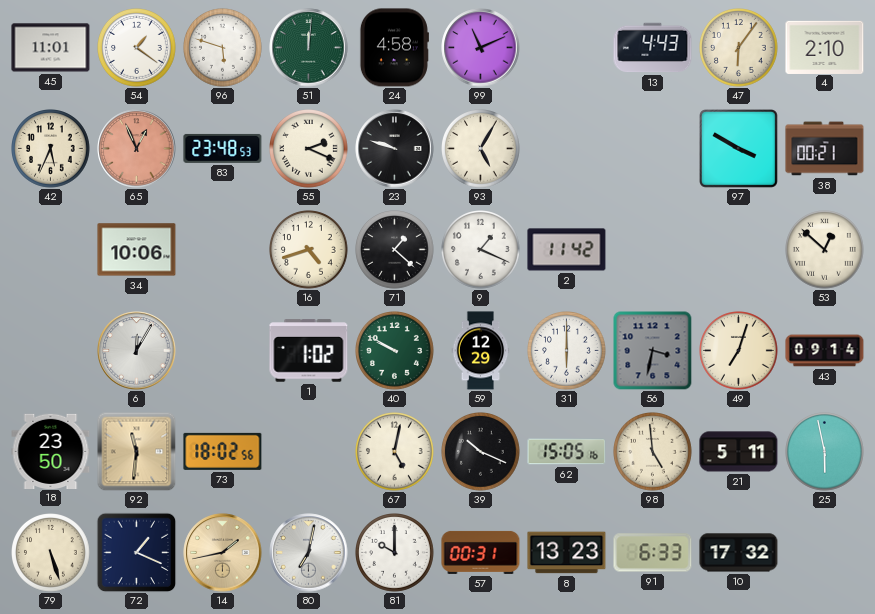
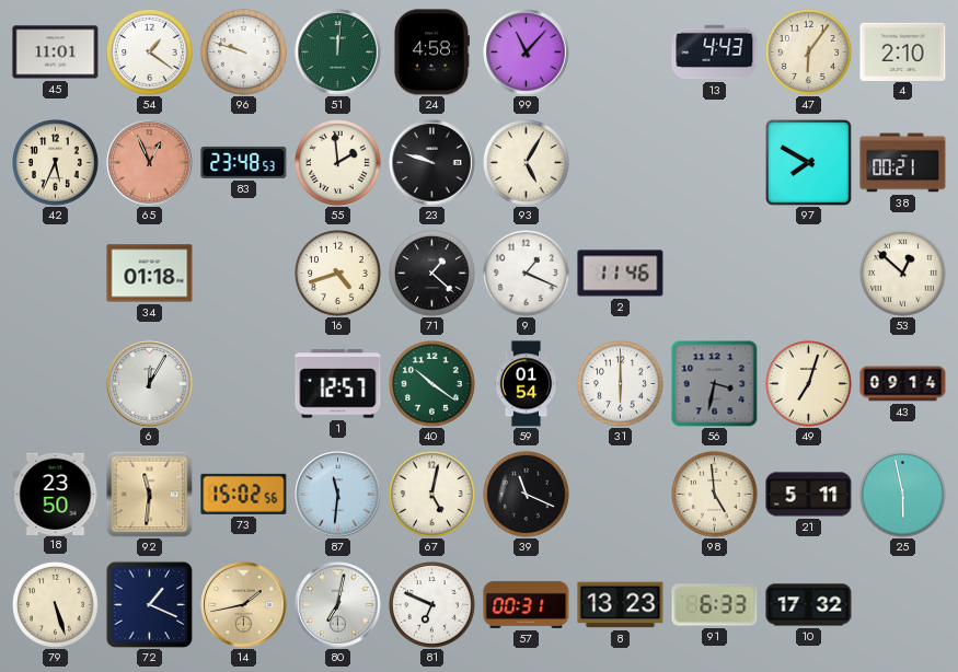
96: 5:48 -> 9:48 (244, 53)
99: 11:11 -> 11:07 (527, 53)
55: 2:19 -> 1:59 (338, 163)
97: 3:50 -> 7:50 (809, 163)
34: 10:06 -> 01:18 (150, 274)
2: 11:42 -> 11:46 (621, 274)
1: 1:02 -> 12:57 (338, 384)
40: 9:50 -> 10:21 (432, 384)
59: 12:29 -> 01:54 (527, 384)
73: 18:02 -> 15:02 (244, 494)
87: none -> 11:31 (338, 495)
39: 10:19 -> 11:19 (527, 495)
62: 15:05 -> none (567, 452)
81: 10:00 -> 6:49 (432, 605)
